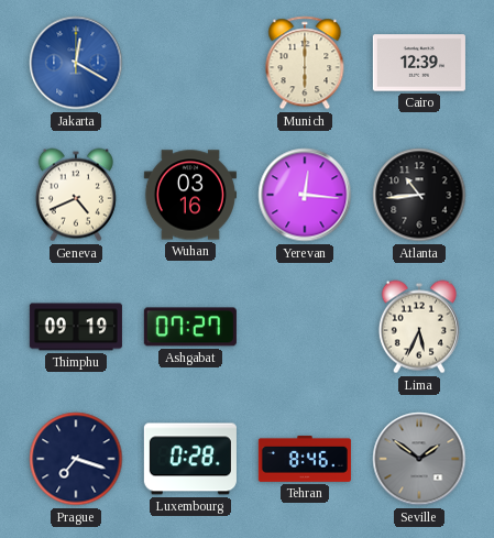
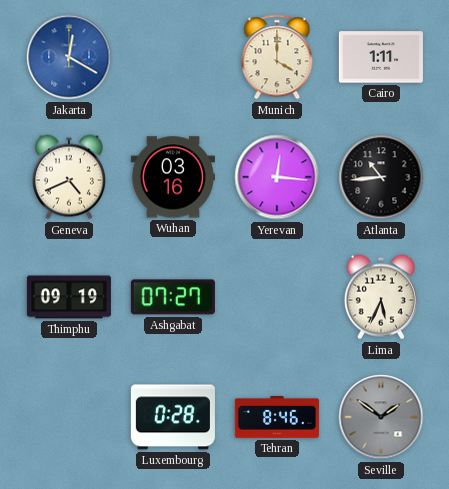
Munich: 6:00 -> 4:00 (277, 57)
Cairo: 12:39 -> 1:11 (381, 57)
Prague: 7:18 -> none (76, 459)
